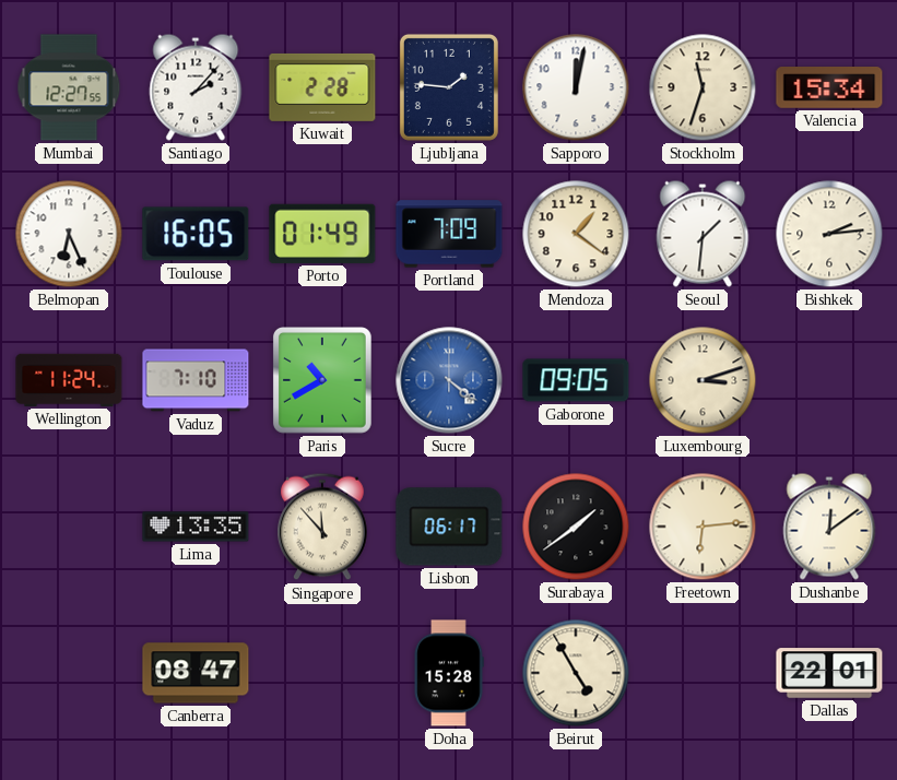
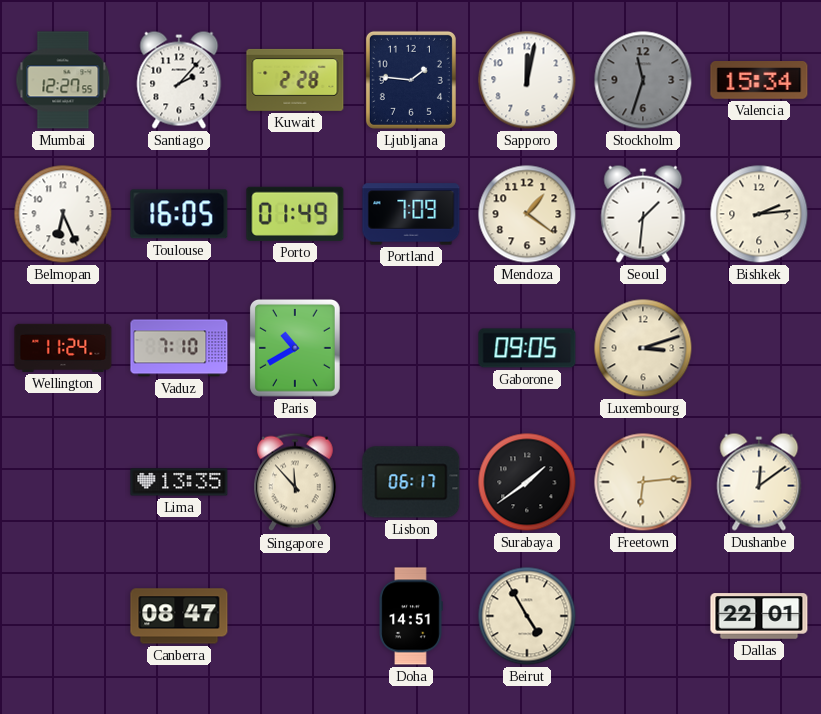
Stockholm dial: cream -> grey (643, 80)
Sucre: 4:21 -> none (449, 380)
Doha: 15:28 -> 14:51 (411, 616)
